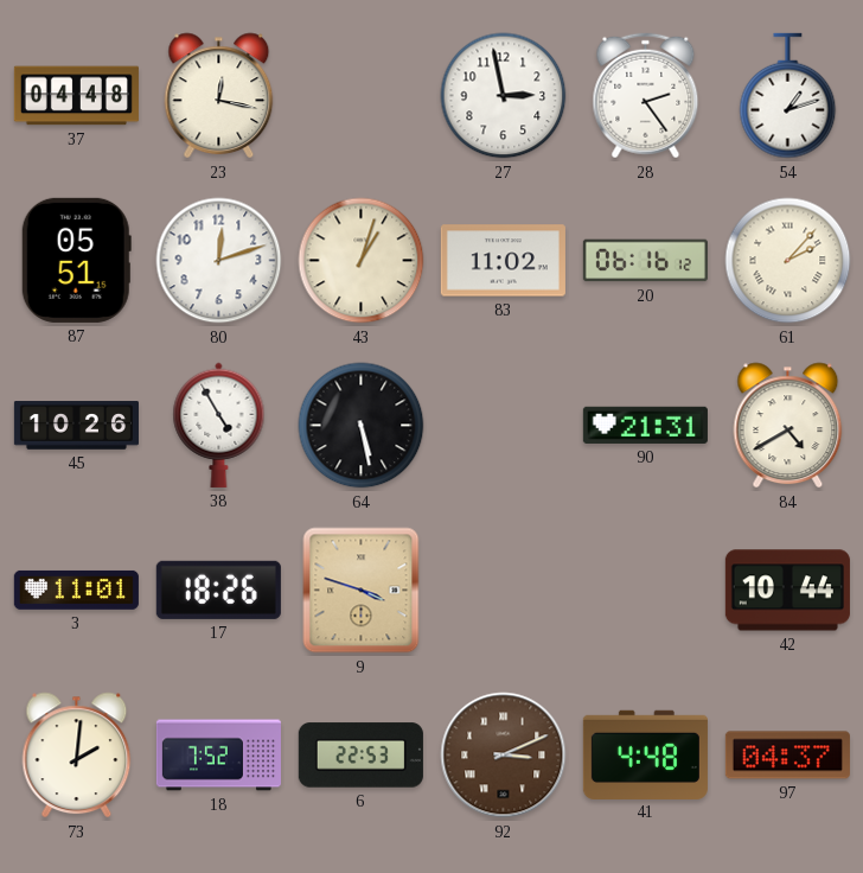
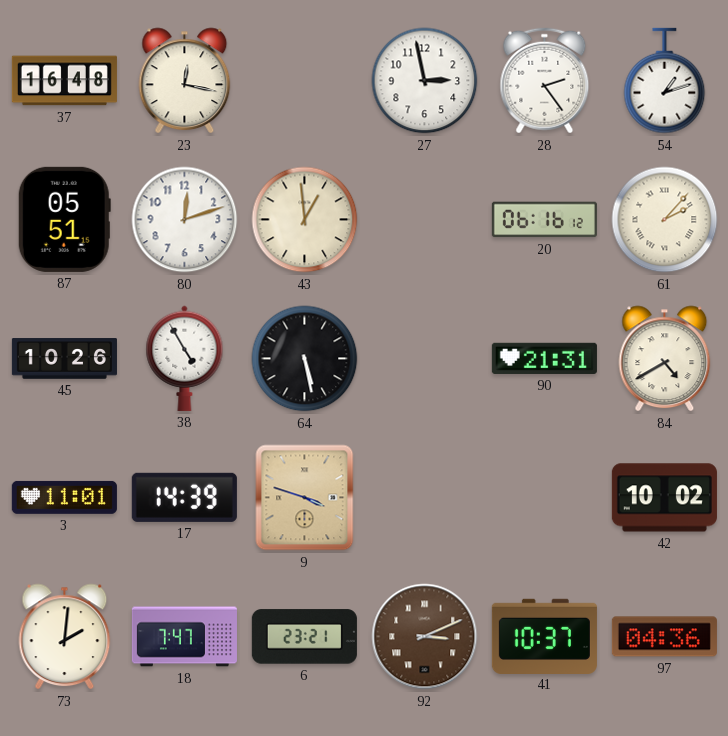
37: 04:48 -> 16:48 (64, 81)
43: 1:03 -> 12:59 (305, 220)
83: 11:02 -> none (503, 261)
17: 18:26 -> 14:39 (184, 497)
42: 10:44 -> 10:02 (664, 498)
18: 7:52 -> 7:47 (184, 637)
6: 22:53 -> 23:21 (304, 637)
41: 4:48 -> 10:37 (544, 636)
97: 04:37 -> 04:36 (664, 637)
